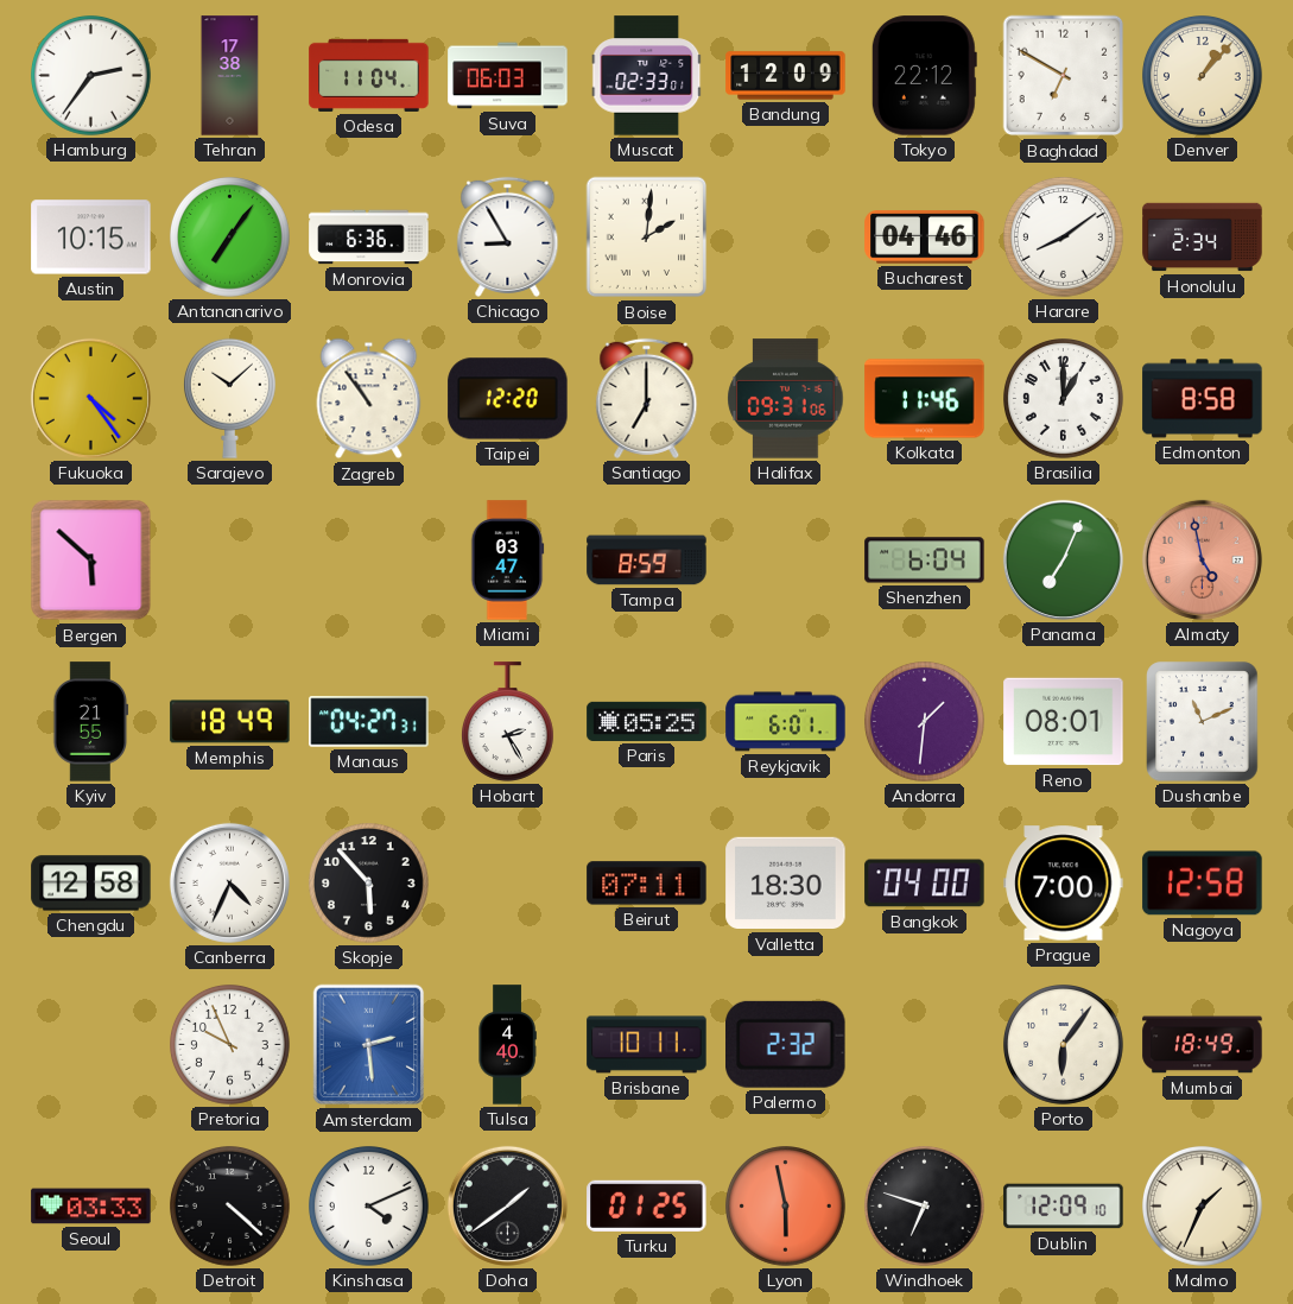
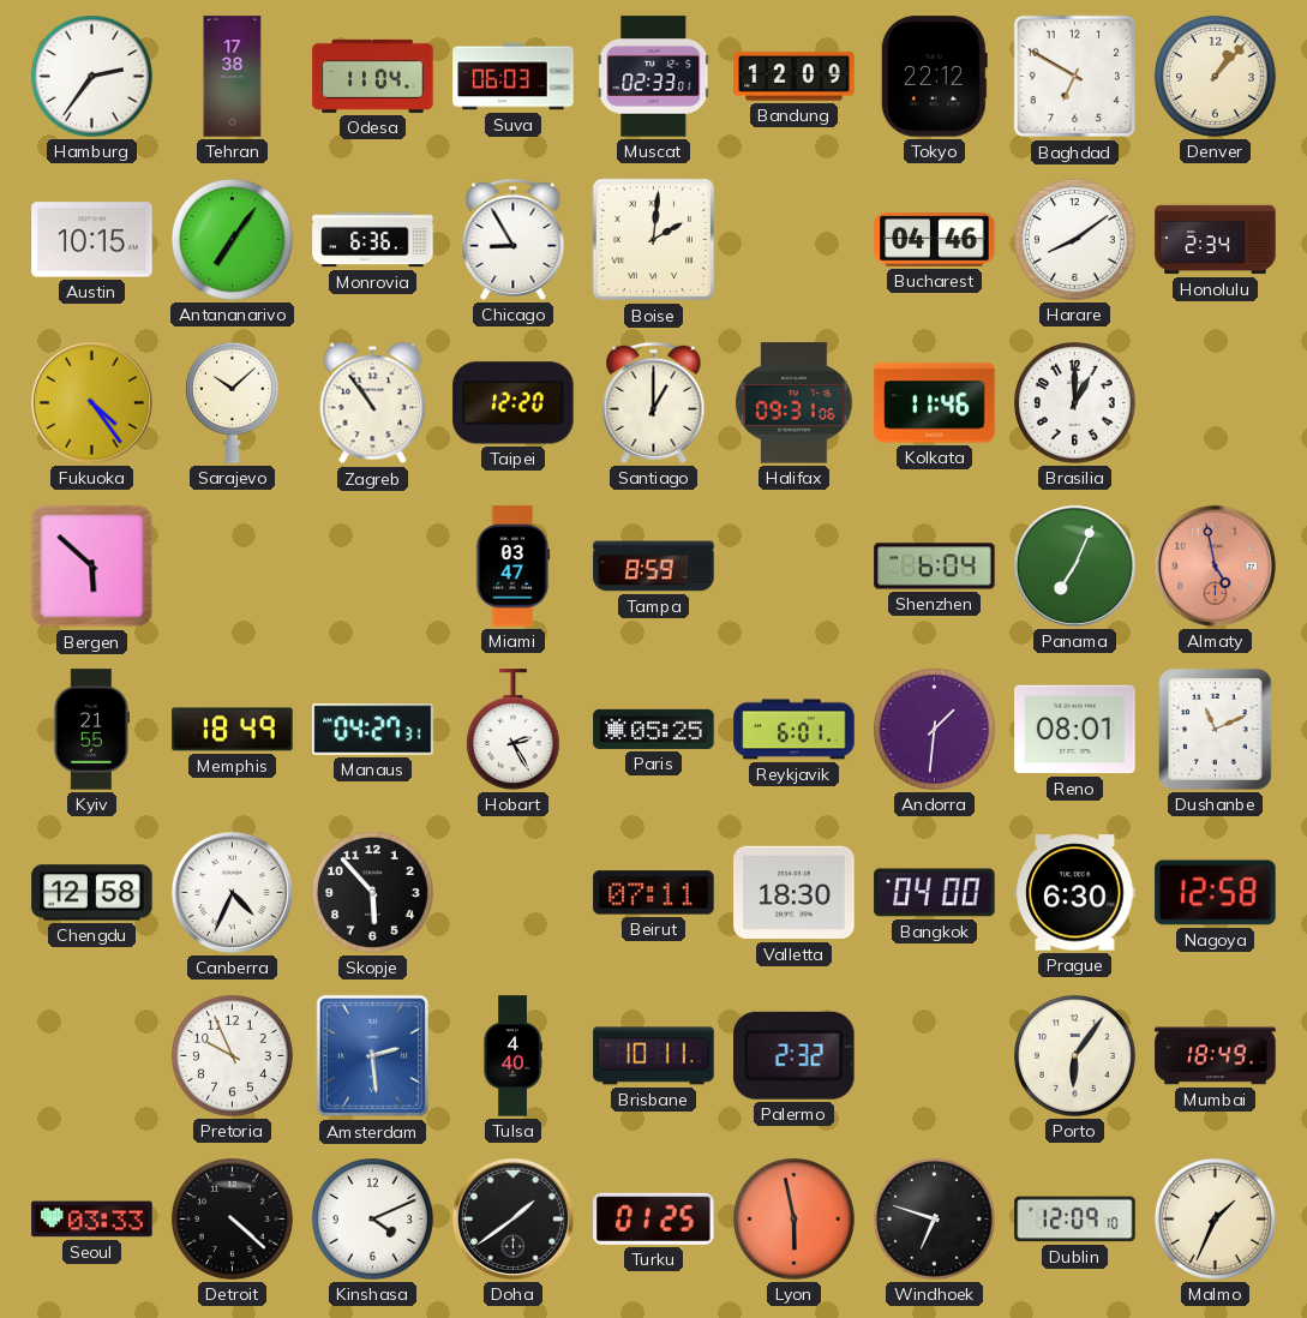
Santiago: 7:00 -> 1:00 (654, 402)
Edmonton: 8:58 -> none (1203, 399)
Prague: 7:00 -> 6:30 (1075, 893)
